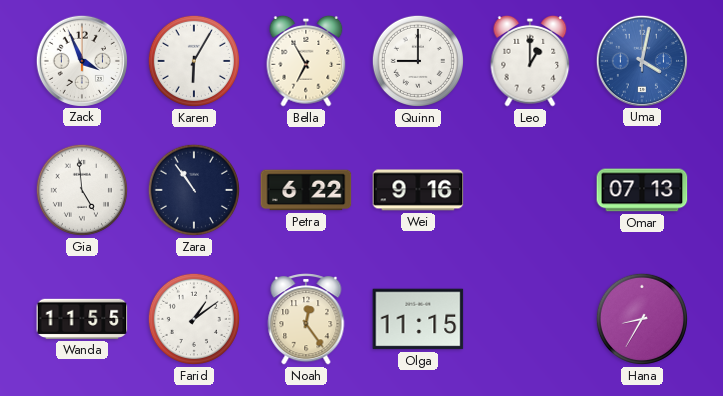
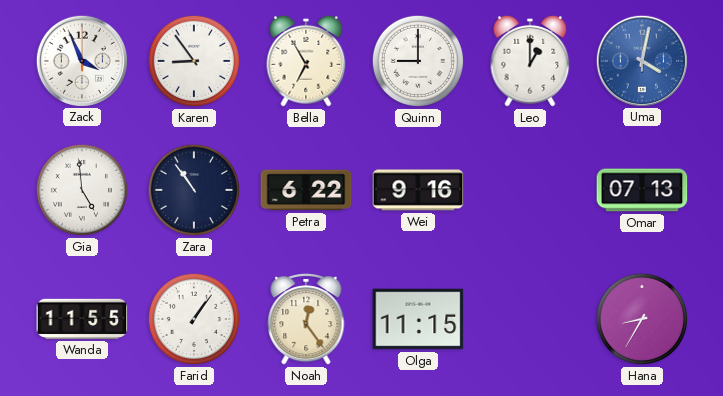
Karen: 6:05 -> 8:54 (194, 61)
Farid: 1:09 -> 1:06 (194, 319)
